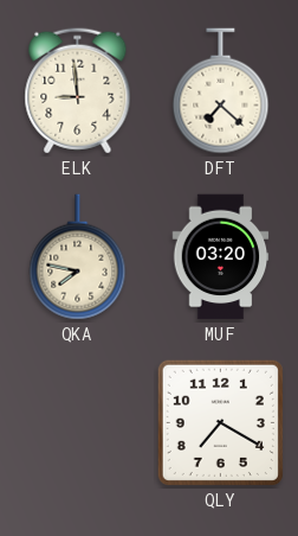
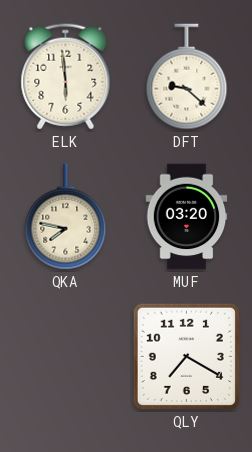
ELK: 8:59 -> 5:59 (66, 77)
DFT: 7:22 -> 9:22 (187, 77)
